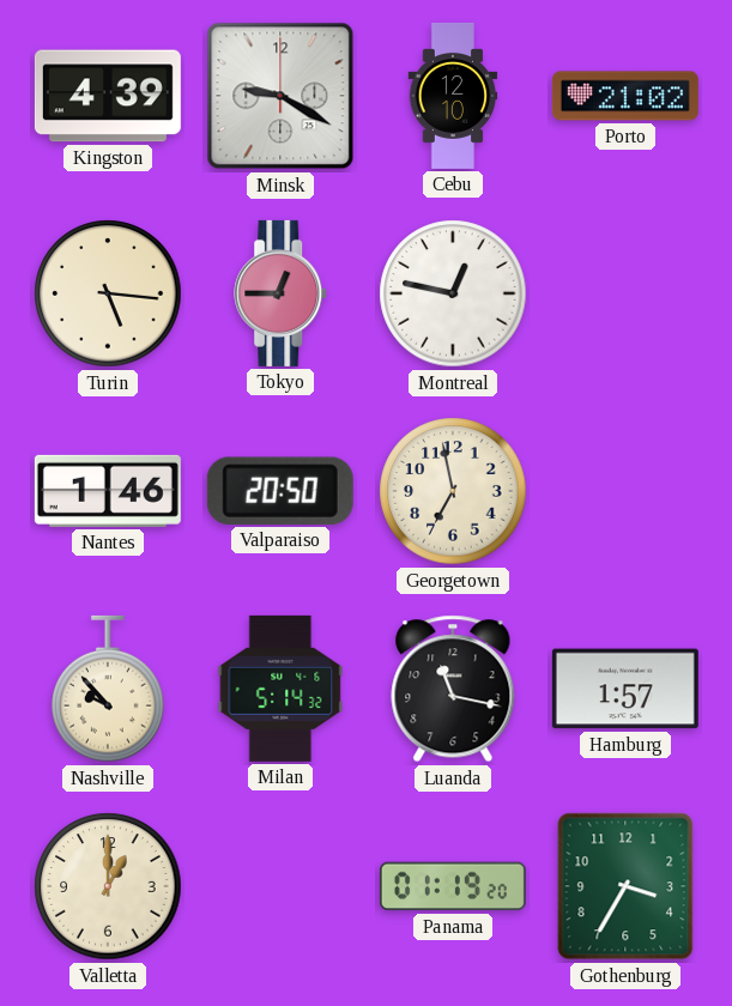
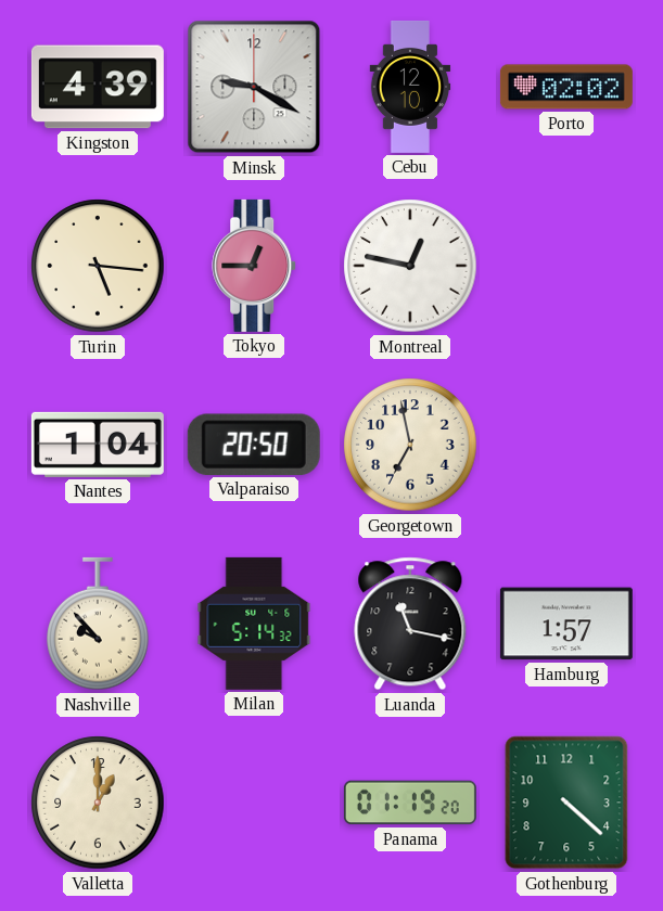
Porto: 21:02 -> 02:02 (566, 87)
Nantes: 1:46 -> 1:04 (98, 445)
Gothenburg: 3:35 -> 4:22 (566, 803)
